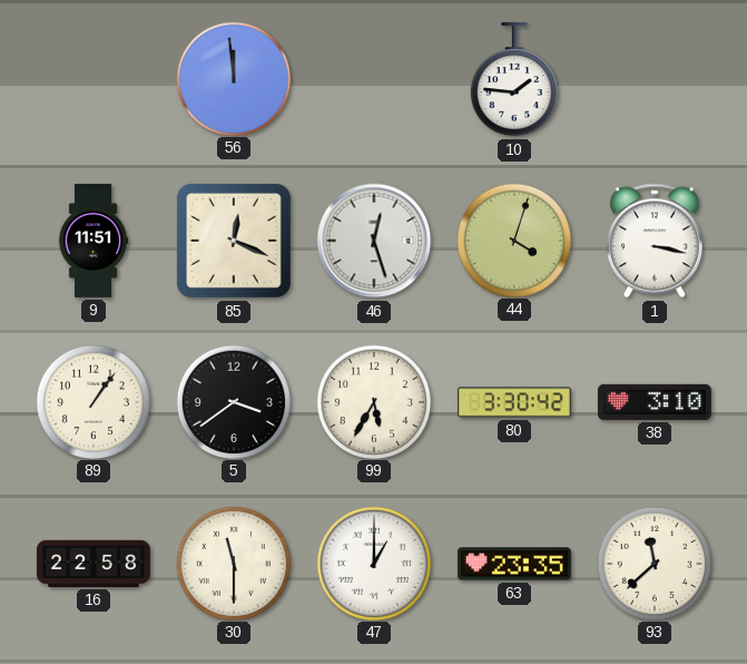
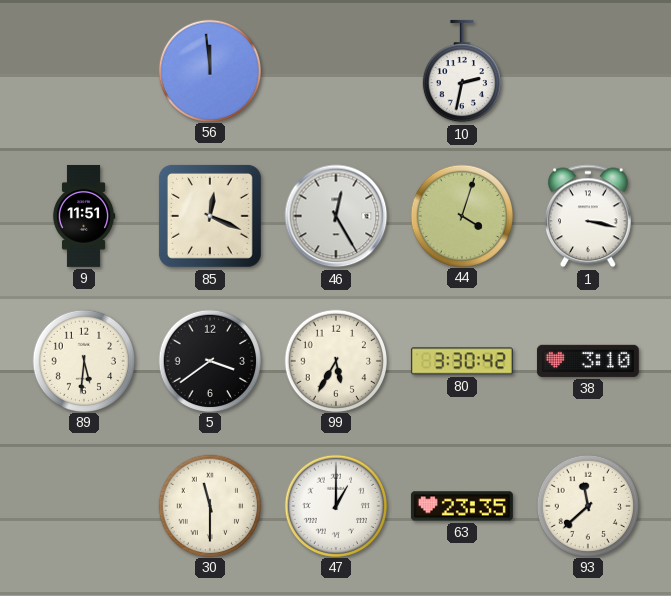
10: 1:46 -> 2:32 (461, 71)
46: 12:27 -> 12:25 (336, 216)
89: 1:06 -> 5:31 (83, 360)
16: 22:58 -> none (94, 564)
